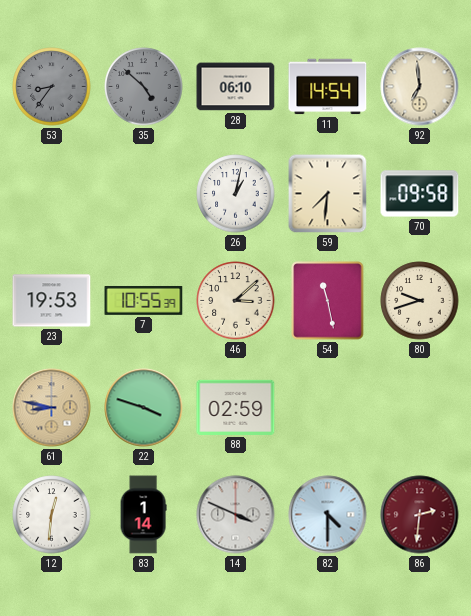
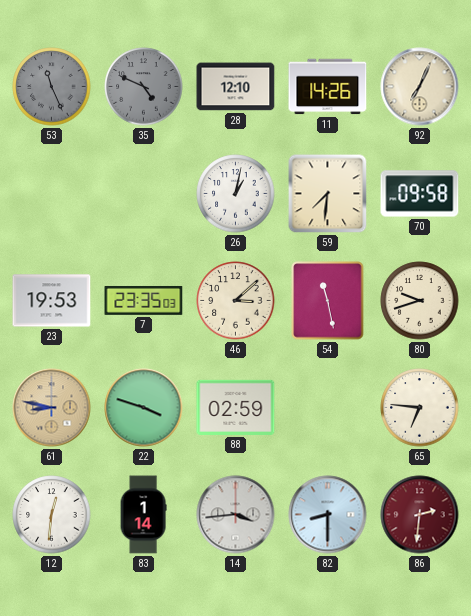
53: 8:36 -> 11:26 (52, 87)
35: 4:52 -> 4:49 (144, 87)
28: 06:10 -> 12:10 (236, 87)
11: 14:54 -> 14:26 (328, 87)
92: 6:59 -> 7:04 (420, 87)
7: 10:55 -> 23:35 (144, 300)
65: none -> 6:46 (420, 408)
14: 3:49 -> 3:44 (236, 515)
82: 4:30 -> 8:30 (328, 515)
